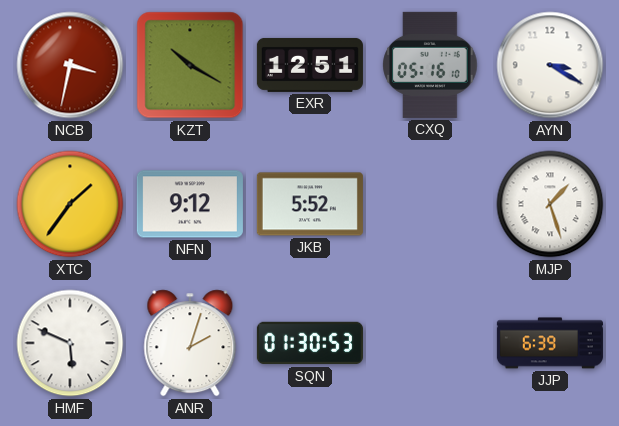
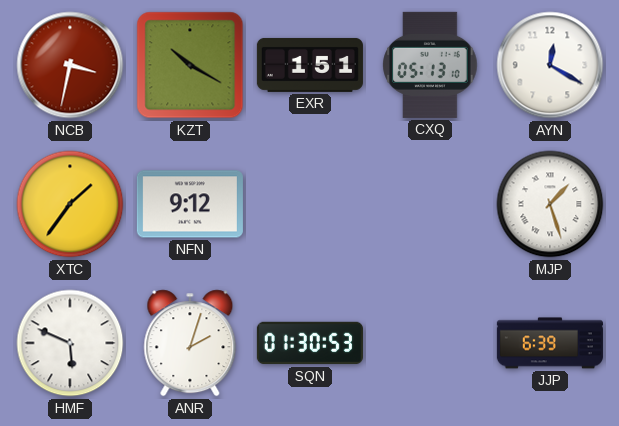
EXR: 12:51 -> 1:51 (310, 65)
CXQ: 05:16 -> 05:13 (430, 65)
AYN: 3:20 -> 12:20 (550, 65)
JKB: 5:52 -> none (310, 204)
